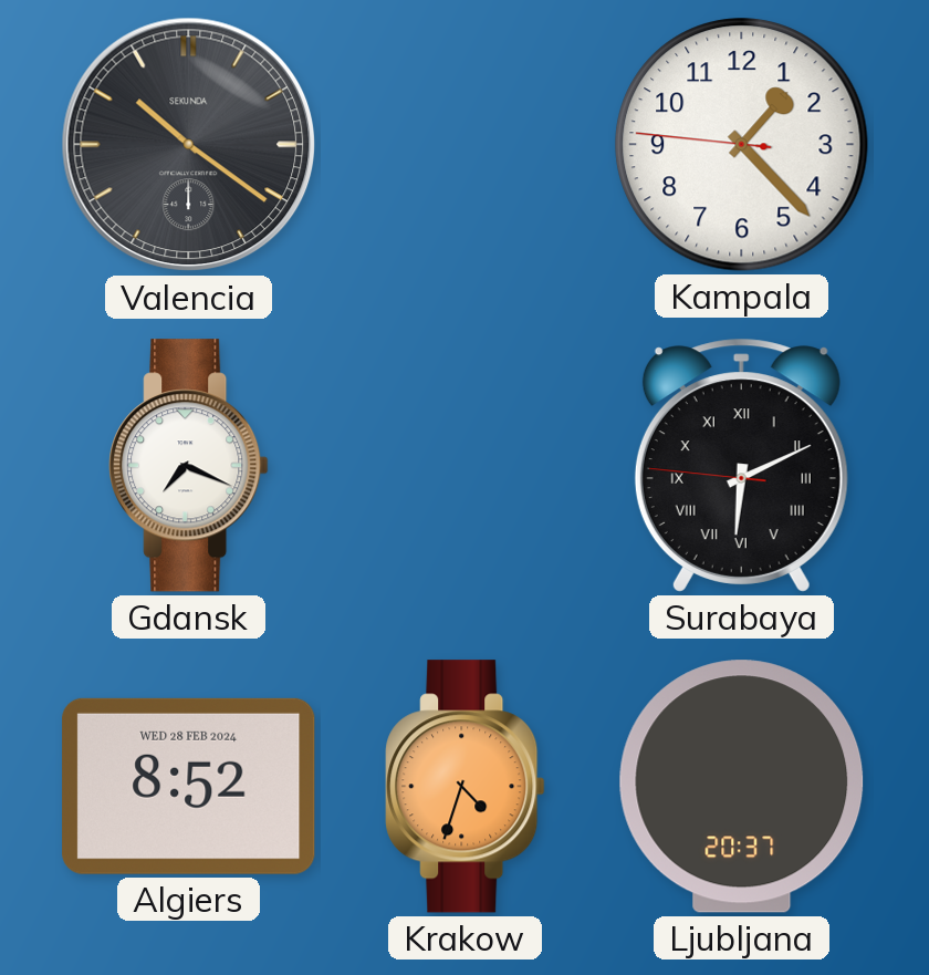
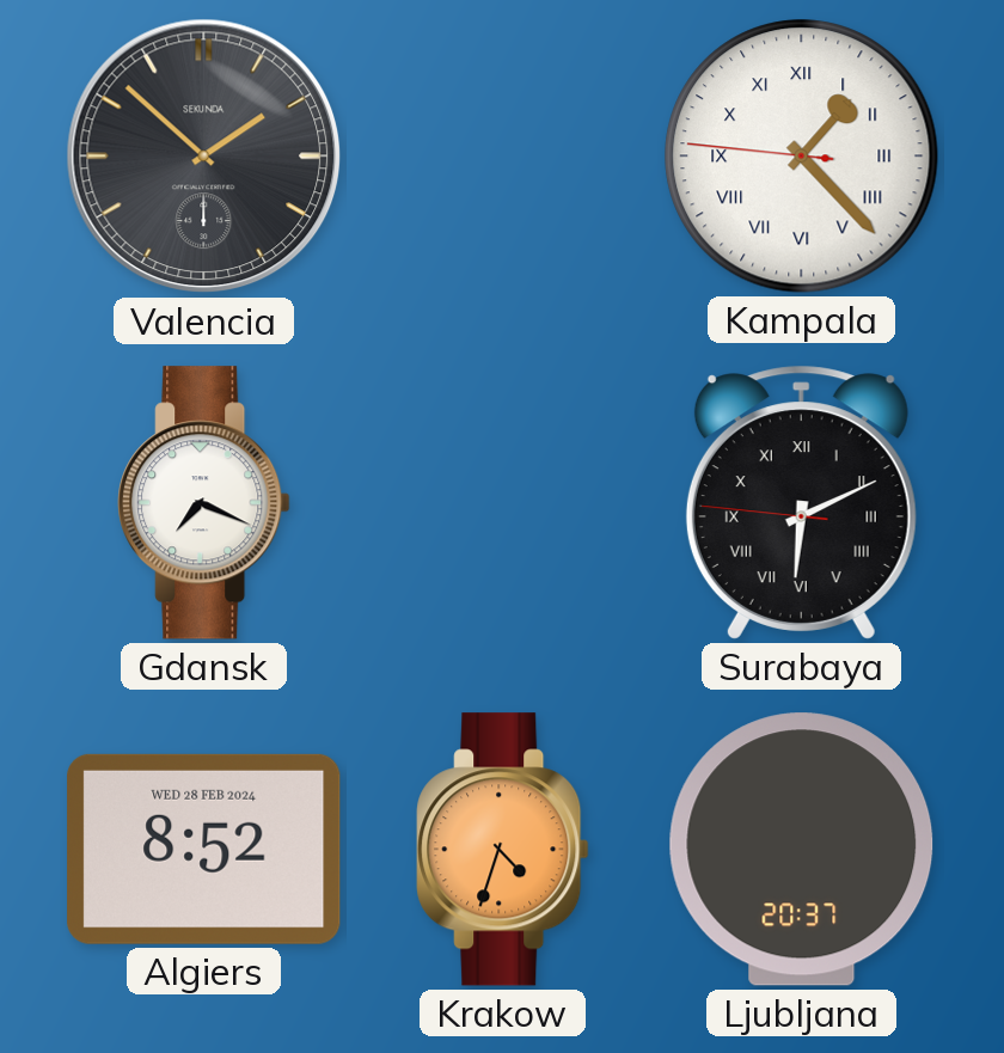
Valencia: 10:21 -> 1:52 (204, 157)
Kampala numerals: Arabic -> Roman (802, 157)
